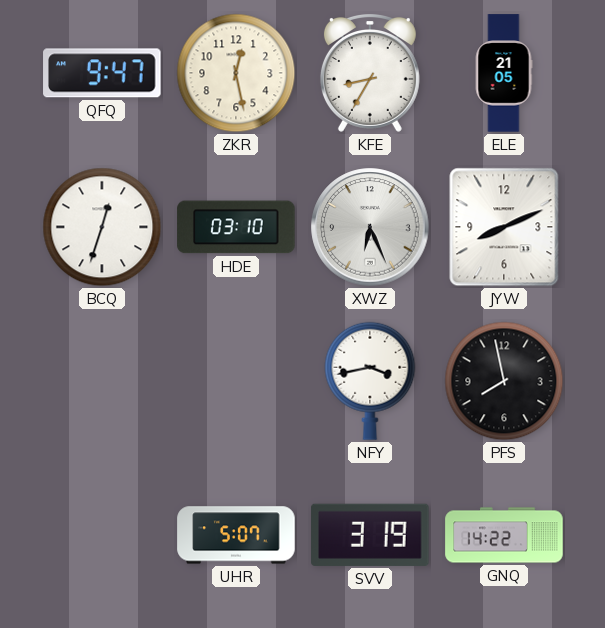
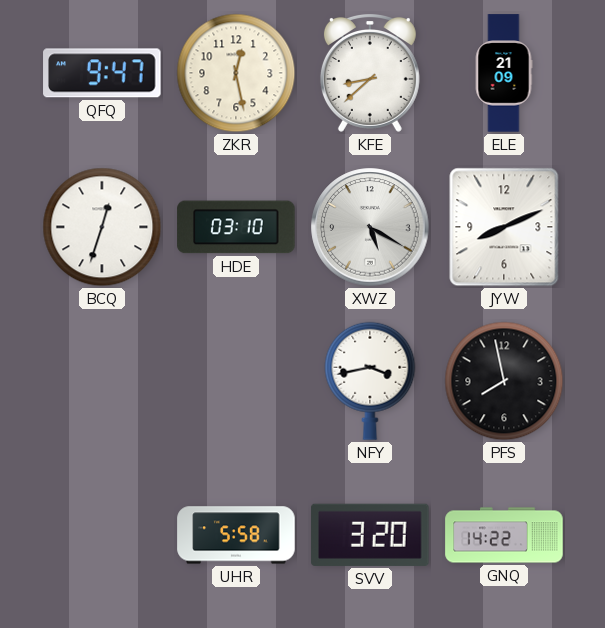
KFE: 8:35 -> 8:38 (370, 74)
ELE: 21:05 -> 21:09 (504, 73)
XWZ: 6:26 -> 5:20 (370, 227)
UHR: 5:07 -> 5:58 (236, 535)
SVV: 3:19 -> 3:20 (370, 535)
